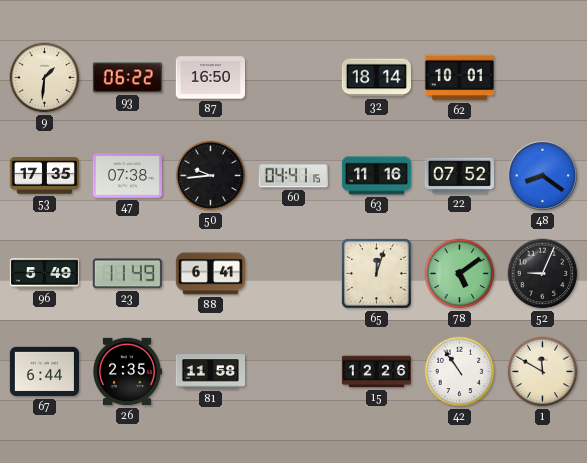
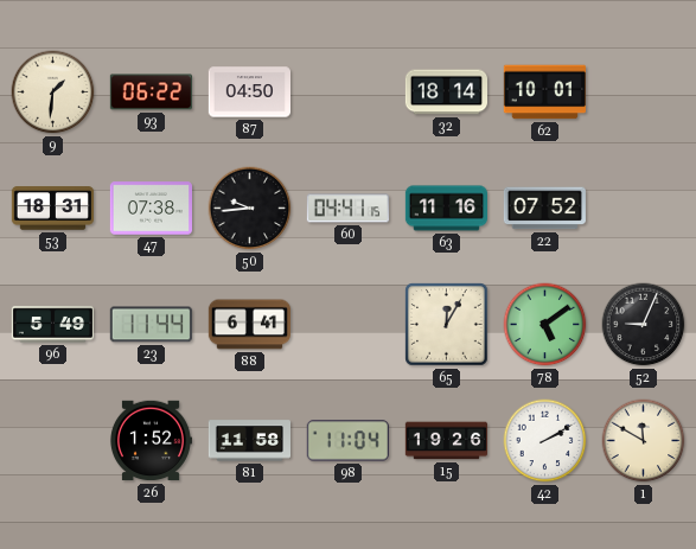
87: 16:50 -> 04:50 (249, 92)
53: 17:35 -> 18:31 (52, 209)
48: 8:21 -> none (542, 175)
23: 11:49 -> 11:44 (151, 325)
65: 12:03 -> 12:05 (447, 325)
67: 6:44 -> none (44, 372)
26: 2:35 -> 1:52 (151, 441)
98: none -> 11:04 (347, 441)
15: 12:26 -> 19:26 (446, 441)
42: 10:54 -> 2:10 (545, 441)
